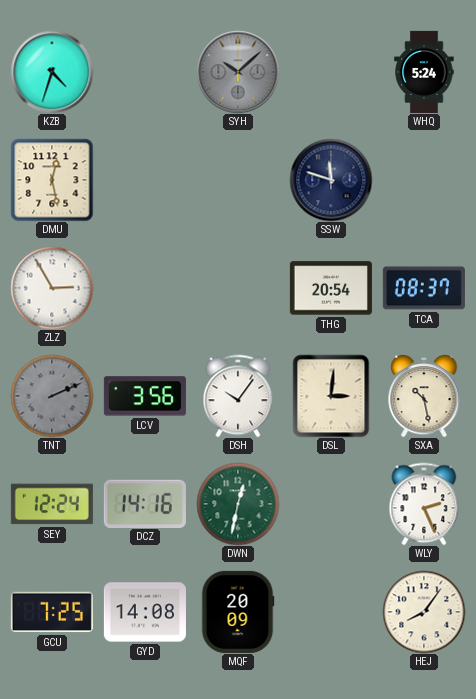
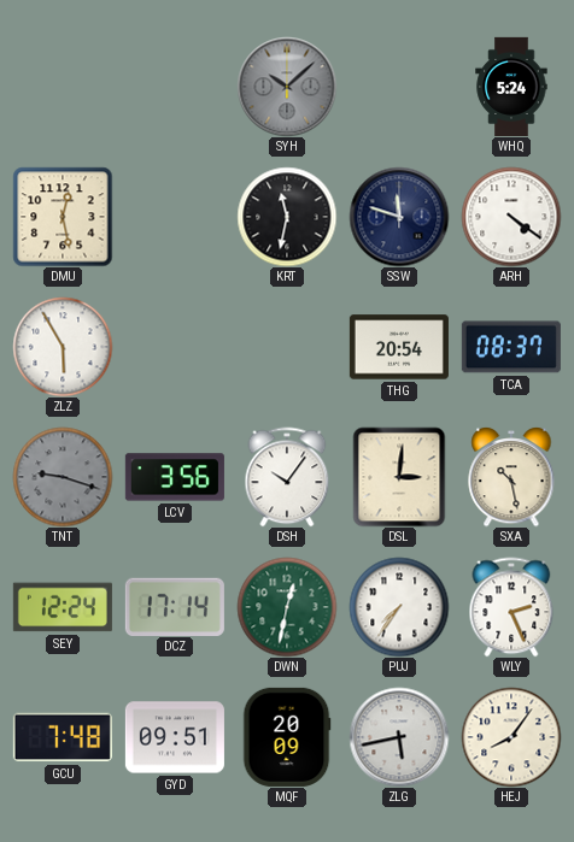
KZB: 4:33 -> none (52, 72)
KRT: none -> 11:32 (287, 217)
ARH: none -> 4:21 (511, 217)
ZLZ: 2:55 -> 5:55 (63, 347)
TNT: 2:11 -> 9:18 (63, 477)
DCZ: 14:16 -> 17:14 (175, 606)
PUJ: none -> 7:36 (399, 607)
GCU: 7:25 -> 7:48 (63, 737)
GYD: 14:08 -> 09:51 (175, 737)
ZLG: none -> 5:43 (399, 737)
